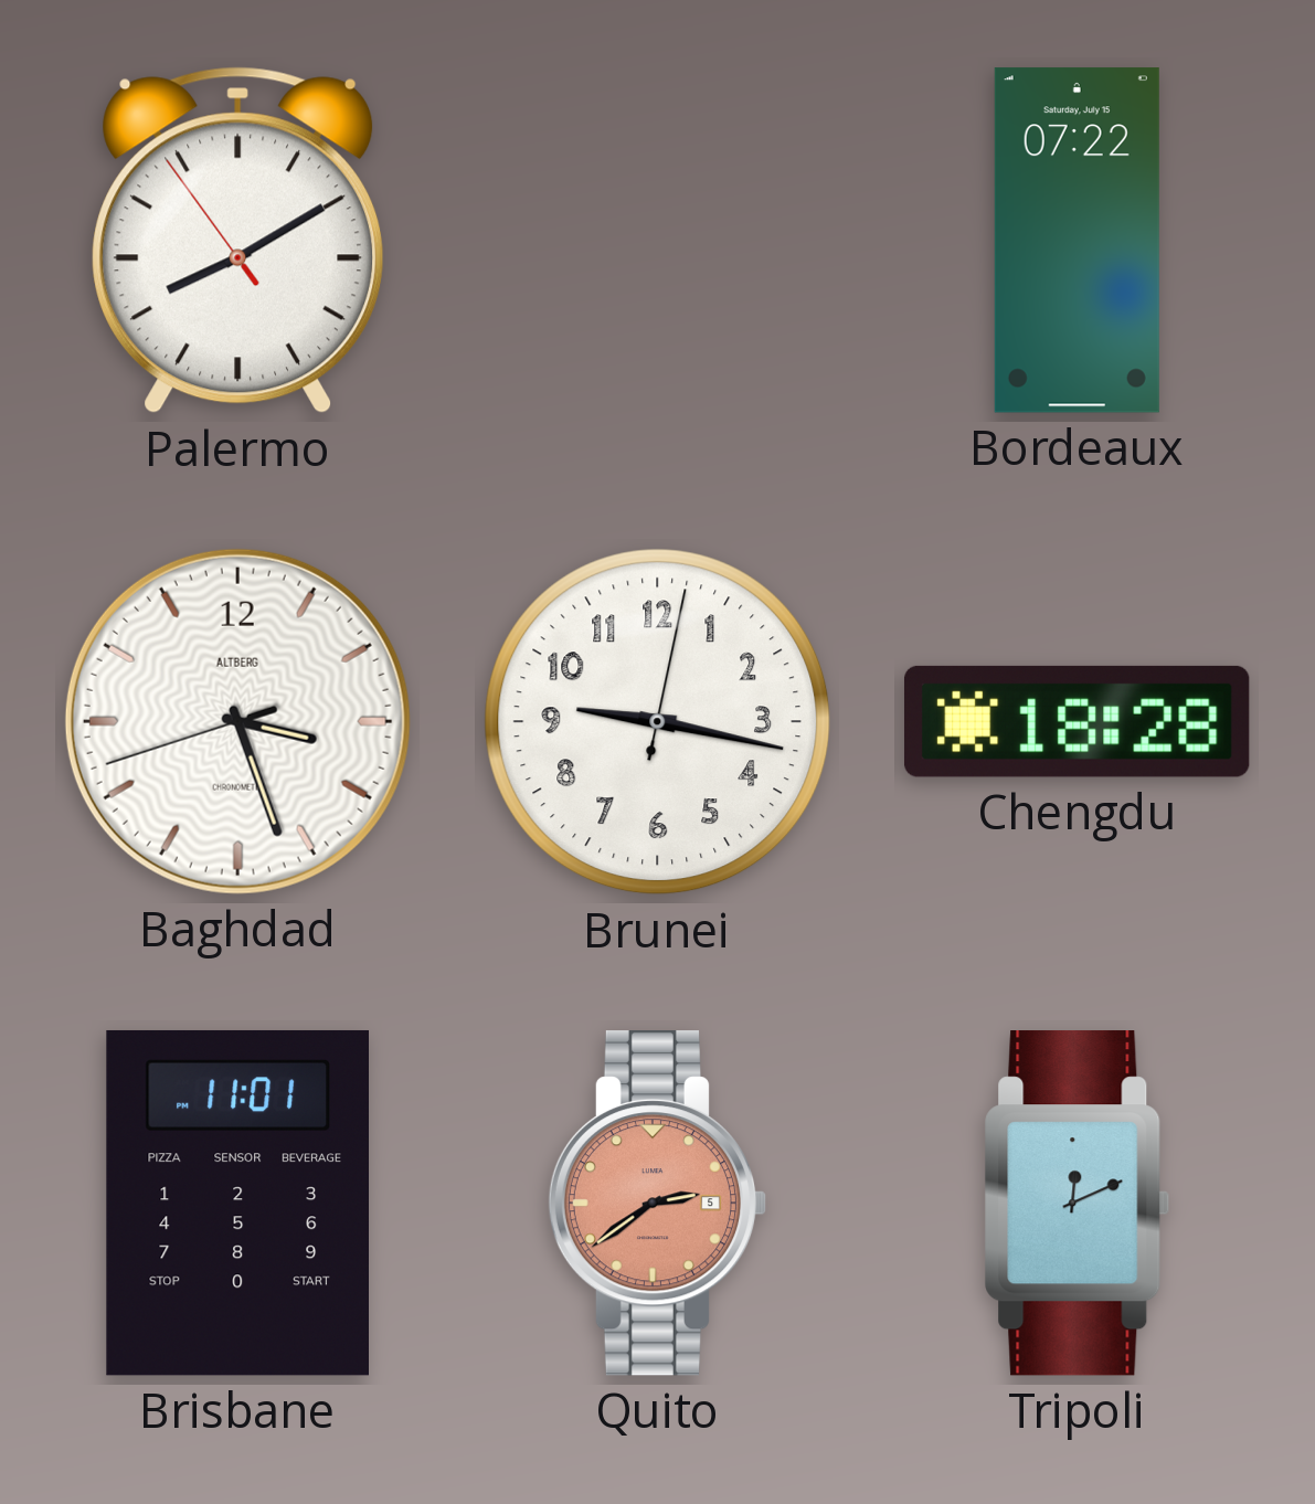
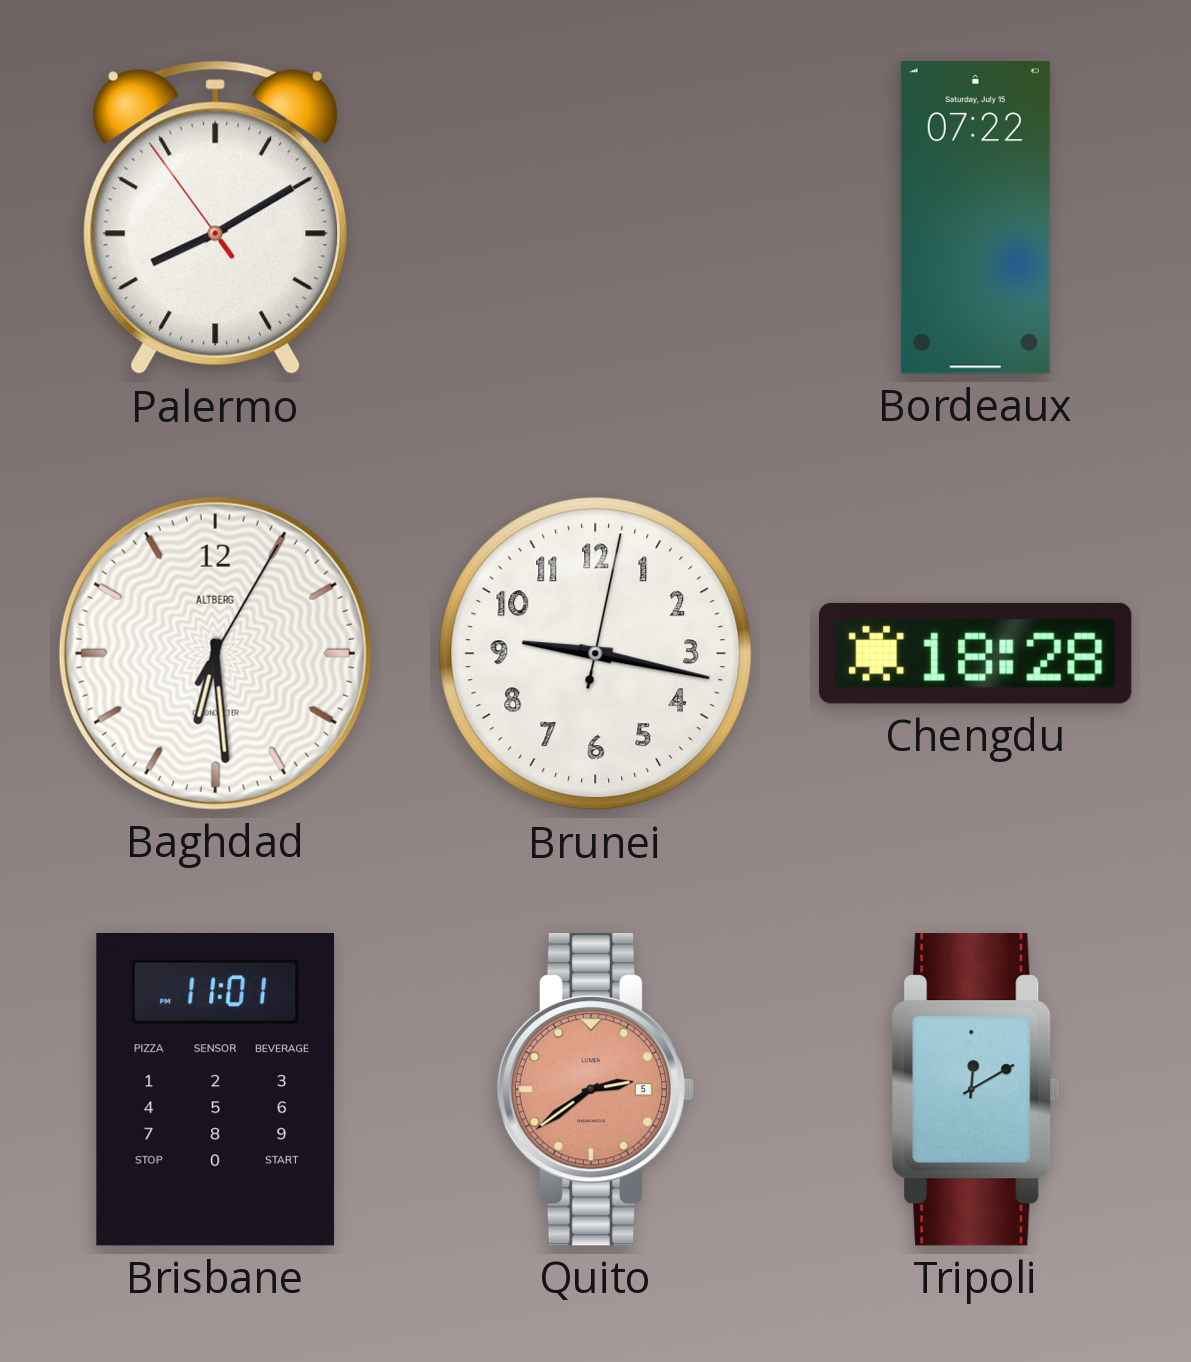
Baghdad: 3:26 -> 6:29 (215, 653)
Tripoli: 12:11 -> 12:10 (976, 1090)
